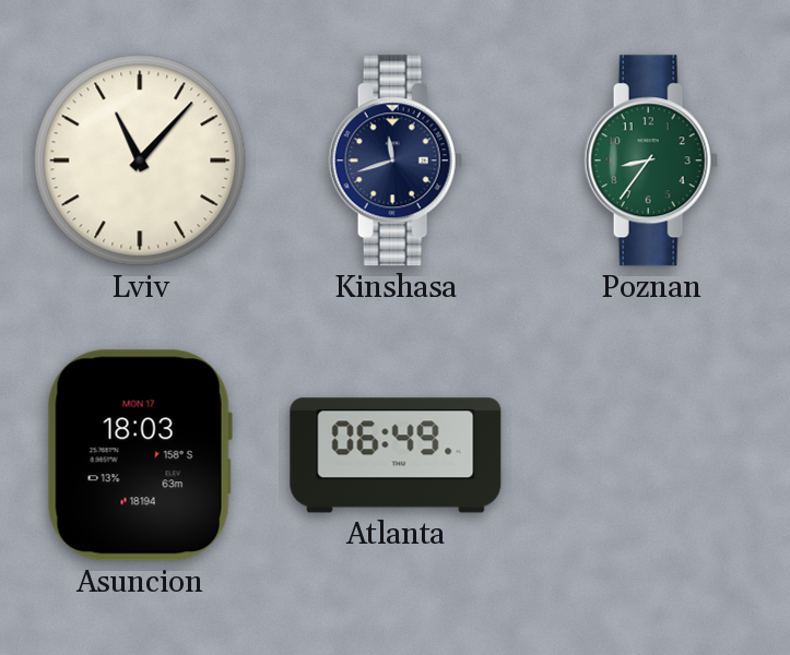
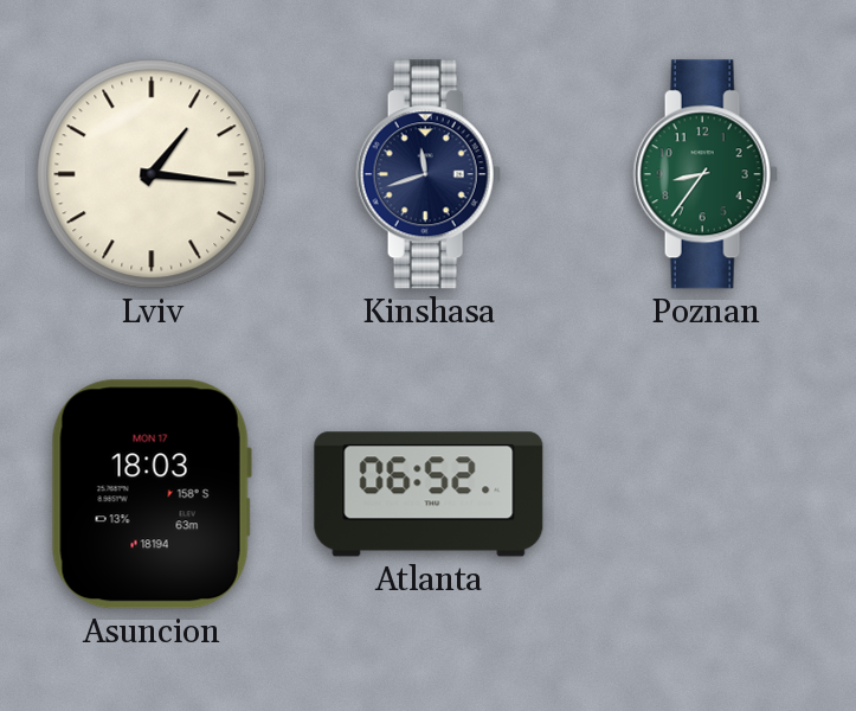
Lviv: 11:07 -> 1:16 (152, 174)
Atlanta: 06:49 -> 06:52 (429, 494)
